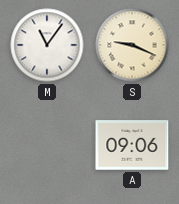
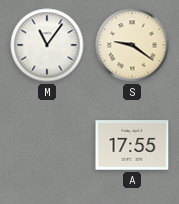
S: 9:19 -> 9:21 (132, 45)
A: 09:06 -> 17:55 (132, 145)
